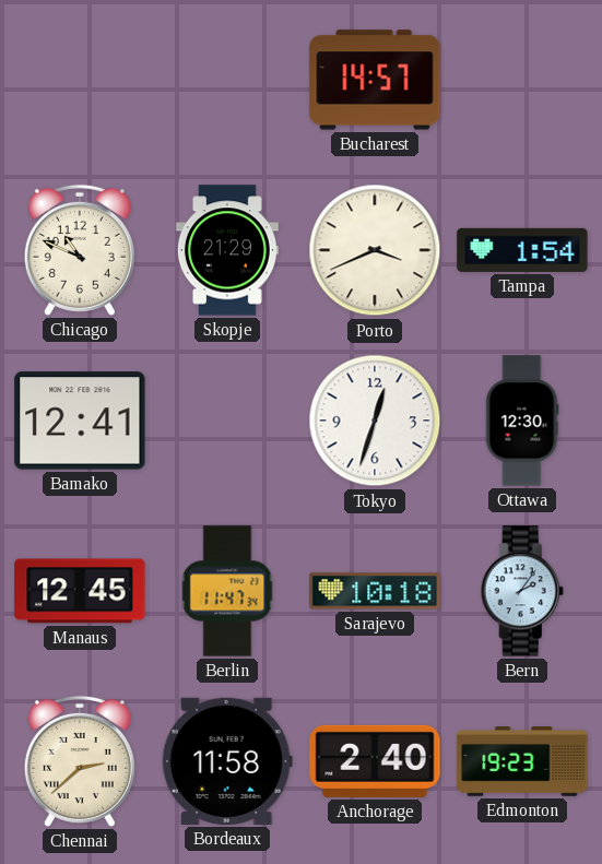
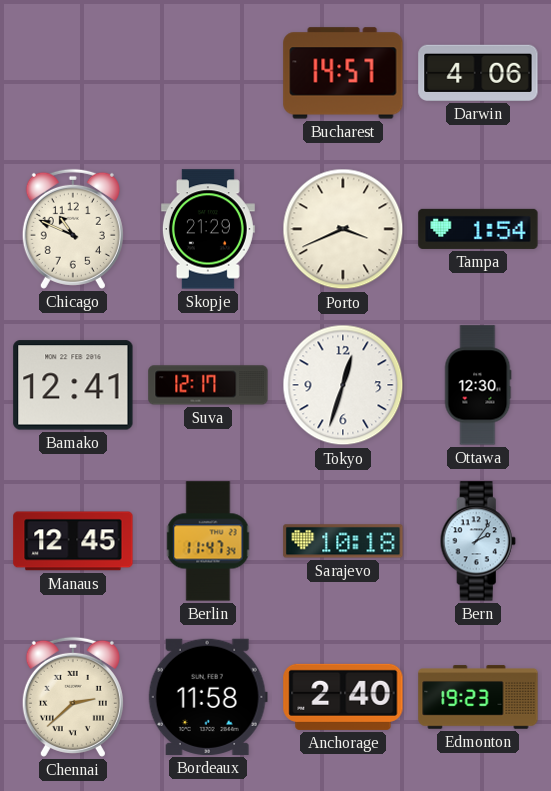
Darwin: none -> 4:06 (478, 73)
Suva: none -> 12:17 (208, 385)
